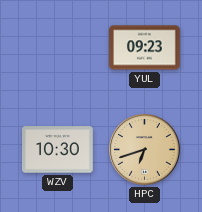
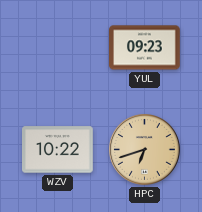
WZV: 10:30 -> 10:22 (58, 150)
